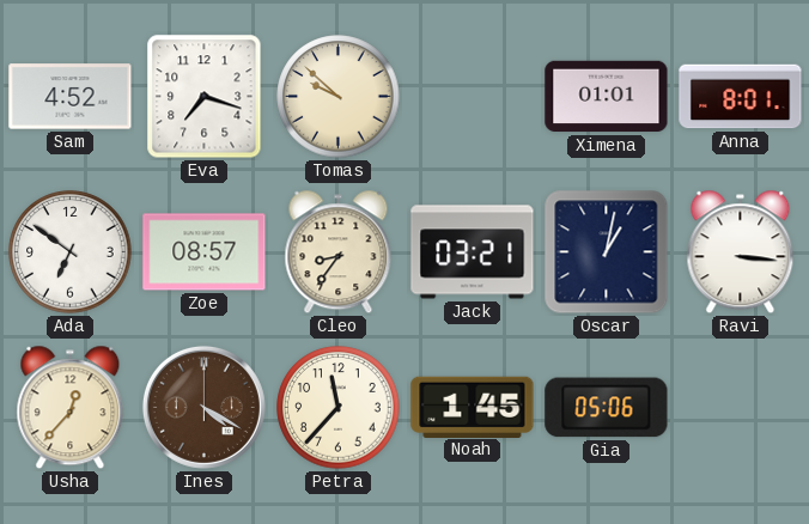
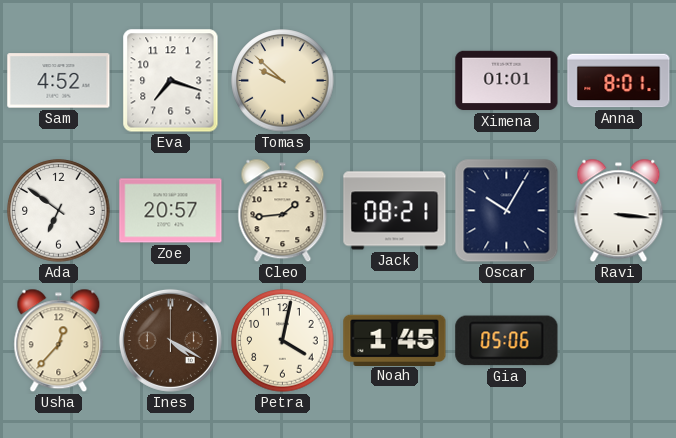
Zoe: 08:57 -> 20:57 (171, 211)
Cleo: 8:36 -> 1:44 (283, 211)
Jack: 03:21 -> 08:21 (395, 211)
Oscar: 1:02 -> 10:05 (507, 211)
Petra: 11:37 -> 4:02 (283, 341)
